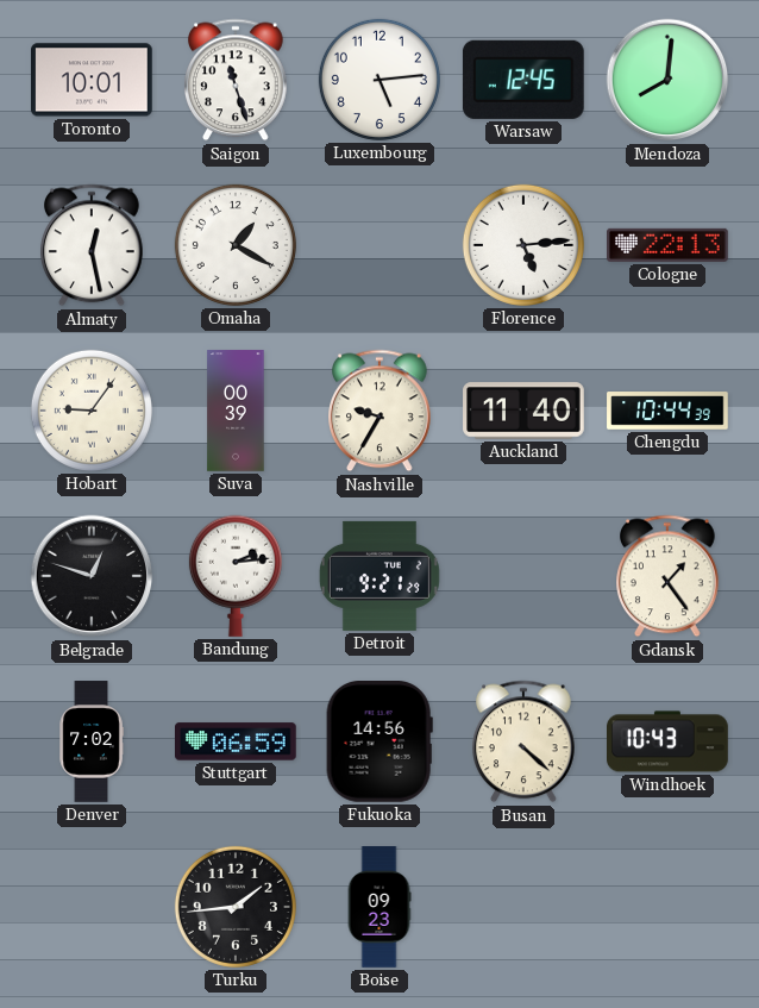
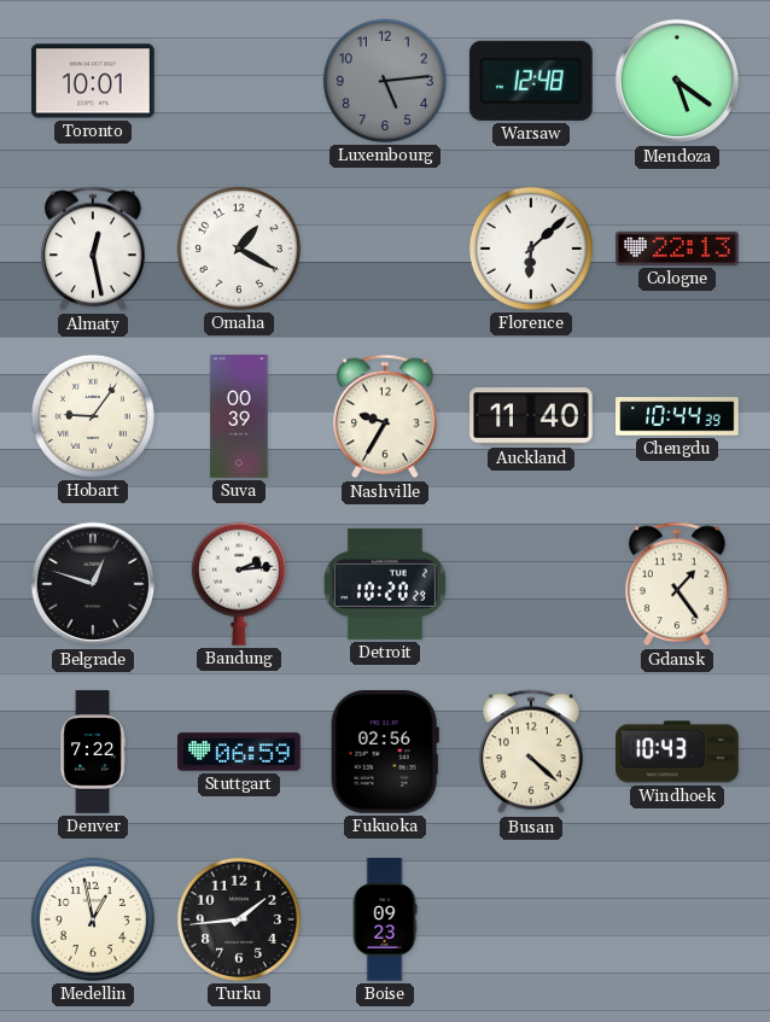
Saigon: 11:27 -> none (237, 80)
Luxembourg dial: white -> grey (385, 81)
Warsaw: 12:45 -> 12:48 (531, 81)
Mendoza: 8:01 -> 5:21 (677, 81)
Florence: 5:14 -> 6:08 (531, 249)
Detroit: 9:21 -> 10:20 (385, 584)
Denver: 7:02 -> 7:22 (93, 752)
Fukuoka: 14:56 -> 02:56 (385, 753)
Medellin: none -> 12:58 (93, 919)
